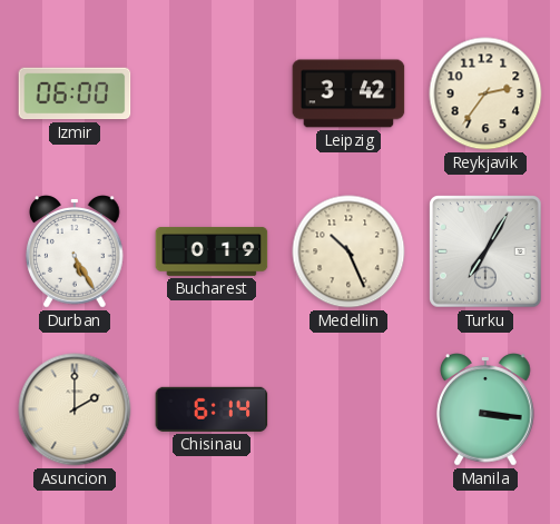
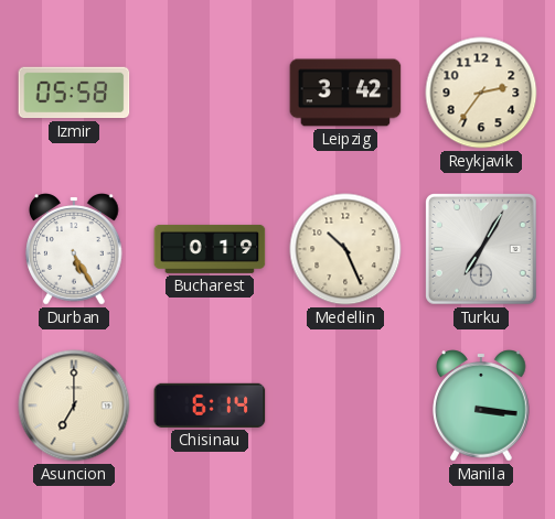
Izmir: 06:00 -> 05:58 (74, 93)
Asuncion: 2:00 -> 7:00 (74, 406)
